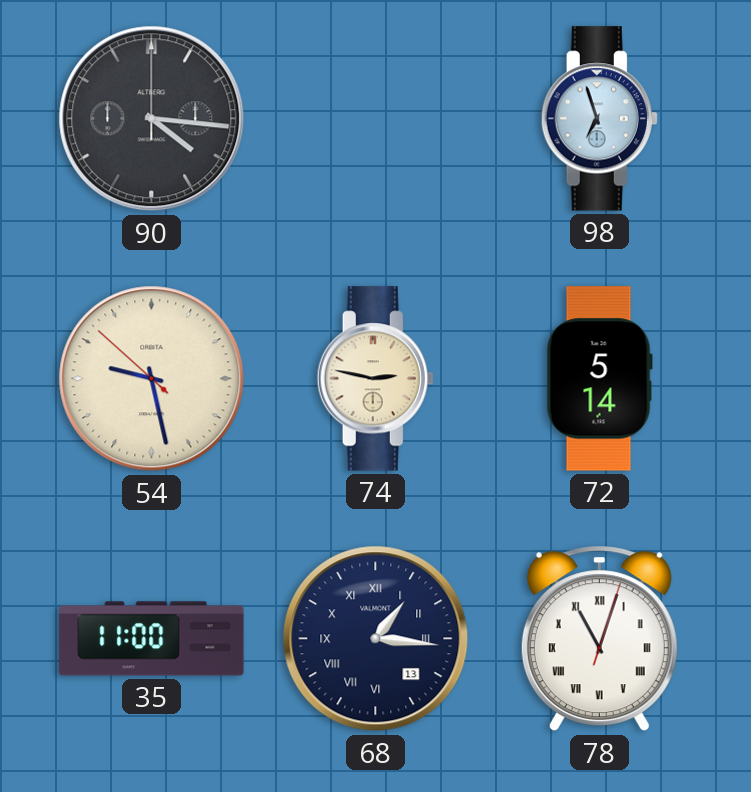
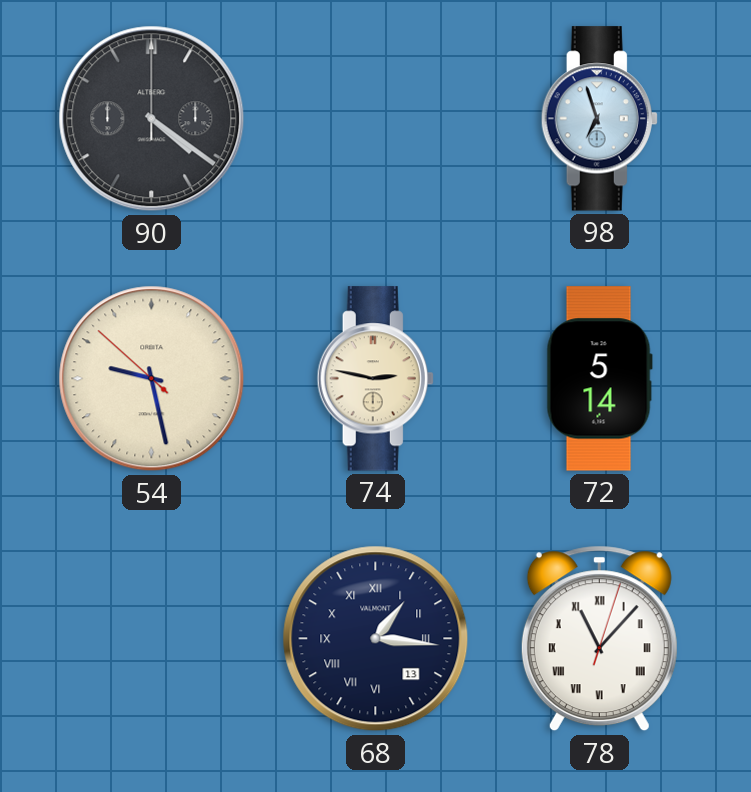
90: 4:16 -> 4:21 (152, 119)
35: 11:00 -> none (152, 639)
78: 11:03 -> 11:07 (599, 639)
